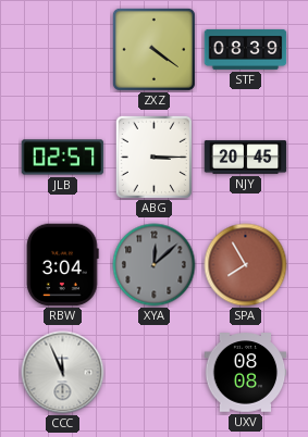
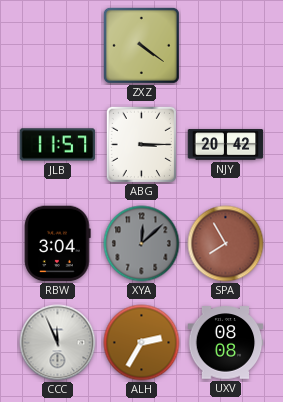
STF: 08:39 -> none (246, 49)
JLB: 02:57 -> 11:57 (58, 145)
NJY: 20:45 -> 20:42 (226, 145)
ALH: none -> 2:35 (142, 343)
